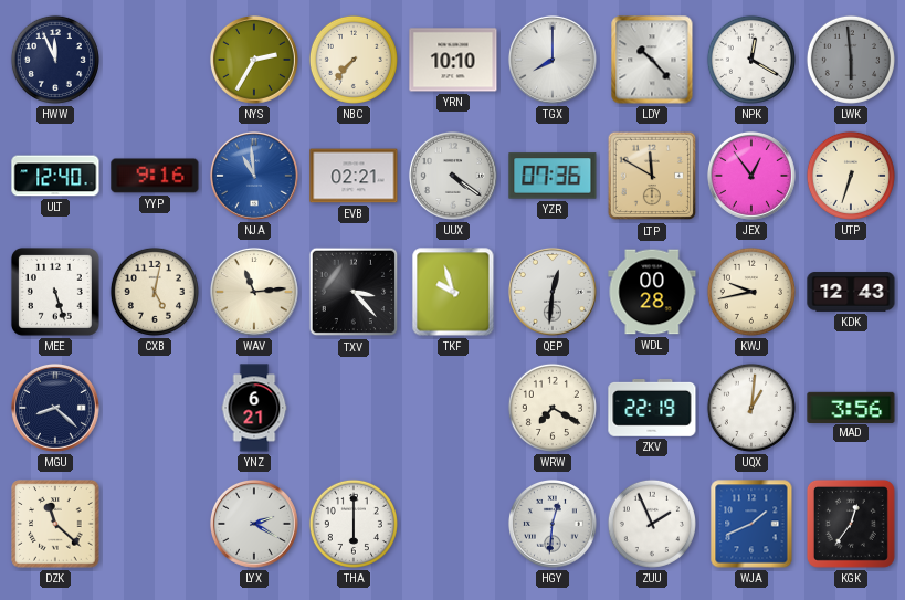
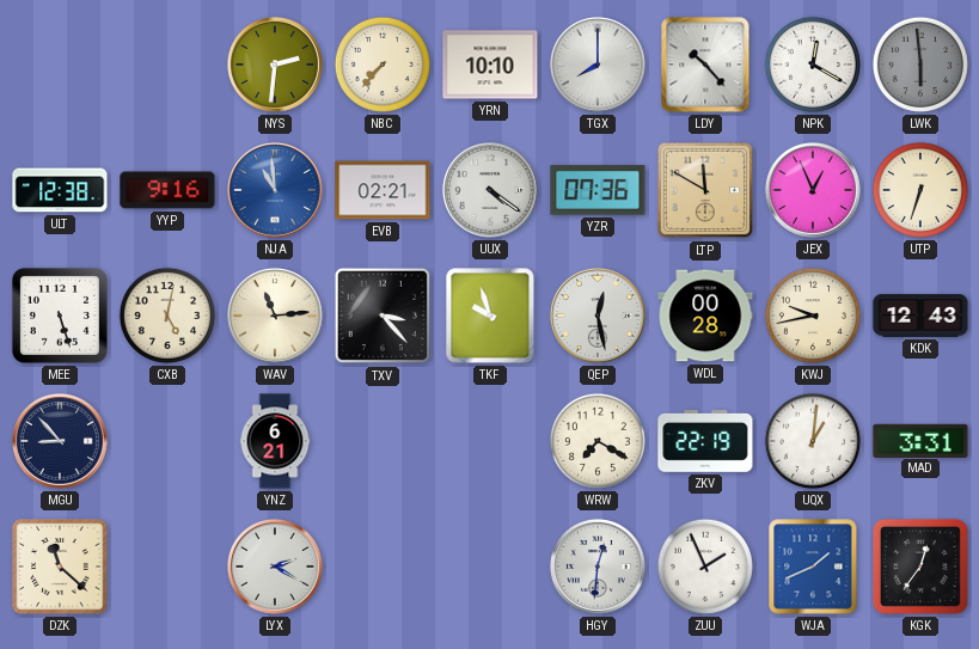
HWW: 11:56 -> none (55, 60)
NYS: 2:35 -> 2:31 (275, 65)
ULT: 12:40 -> 12:38 (60, 190)
JEX: 12:54 -> 12:56 (813, 190)
QEP: 12:31 -> 12:28 (598, 316)
MGU: 8:22 -> 8:53 (60, 441)
MAD: 3:56 -> 3:31 (920, 440)
THA: 6:00 -> none (354, 524)
